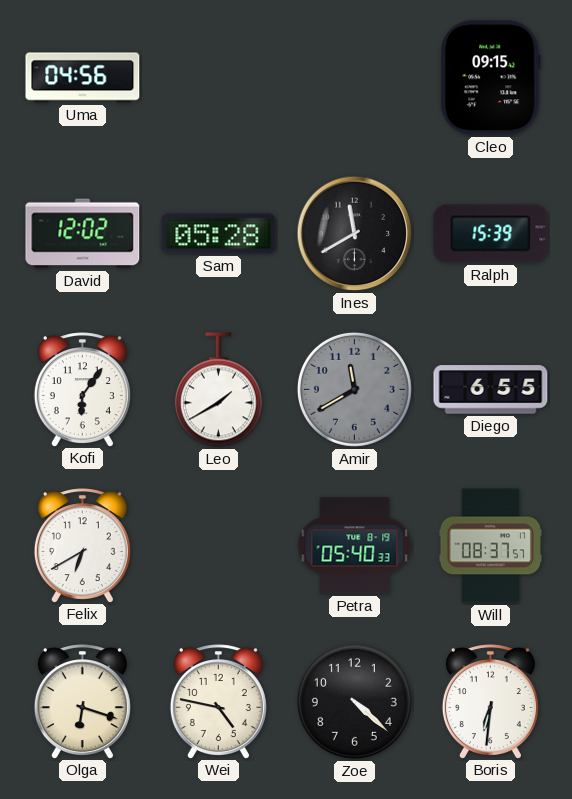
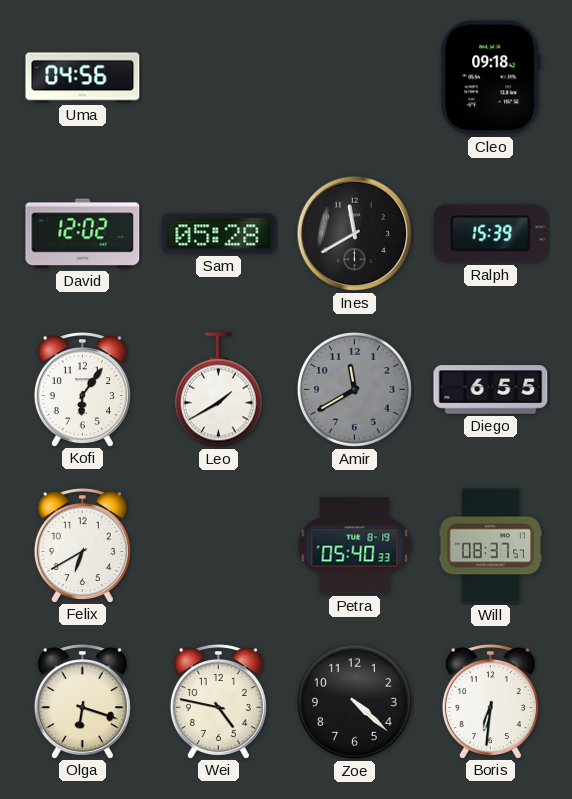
Cleo: 09:15 -> 09:18 (490, 78)
